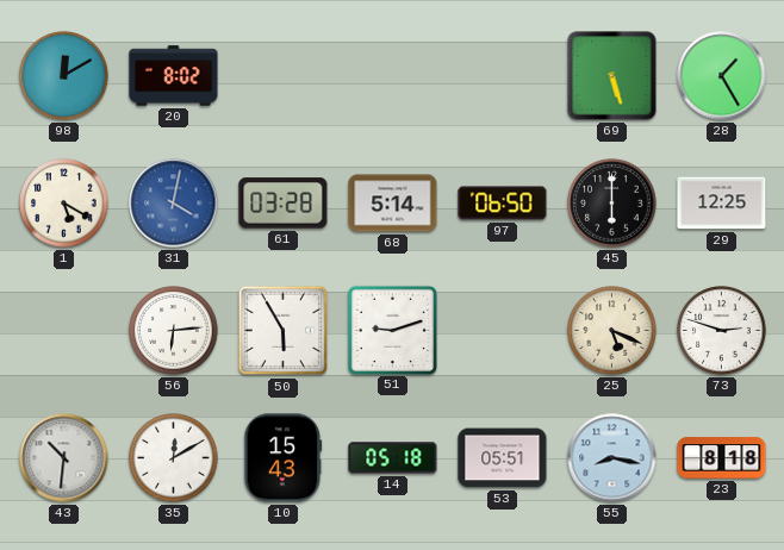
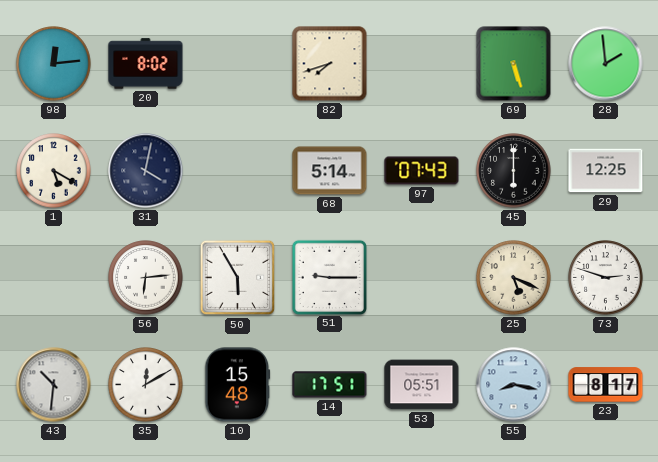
98: 12:10 -> 12:14 (54, 64)
82: none -> 7:42 (330, 64)
28: 1:25 -> 1:59 (606, 64)
31 dial: blue -> navy (146, 171)
61: 03:28 -> none (284, 204)
97: 06:50 -> 07:43 (422, 171)
51: 9:12 -> 9:15 (329, 277)
10: 15:43 -> 15:48 (238, 385)
14: 05:18 -> 17:51 (330, 385)
23: 8:18 -> 8:17 (606, 385)
